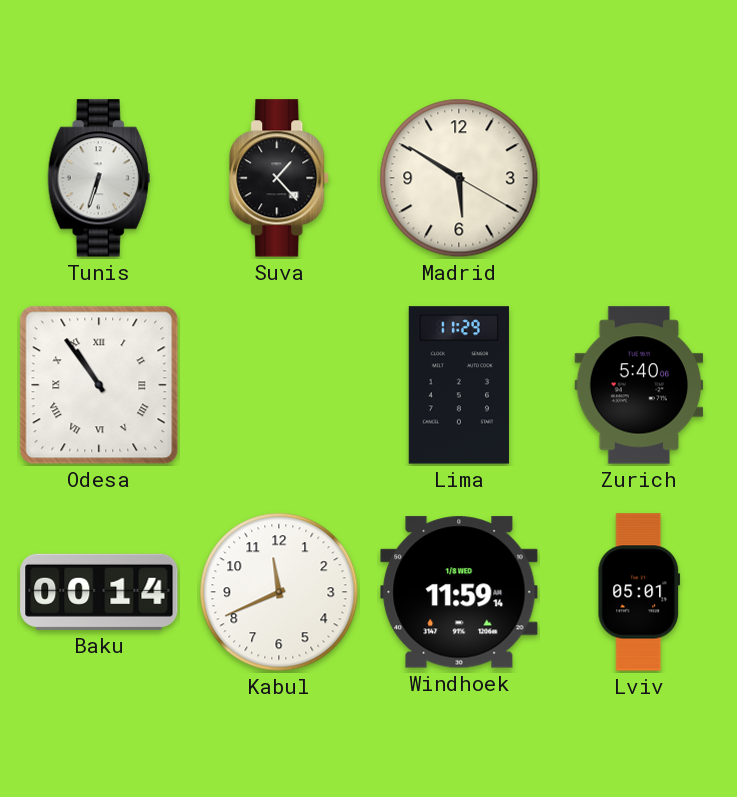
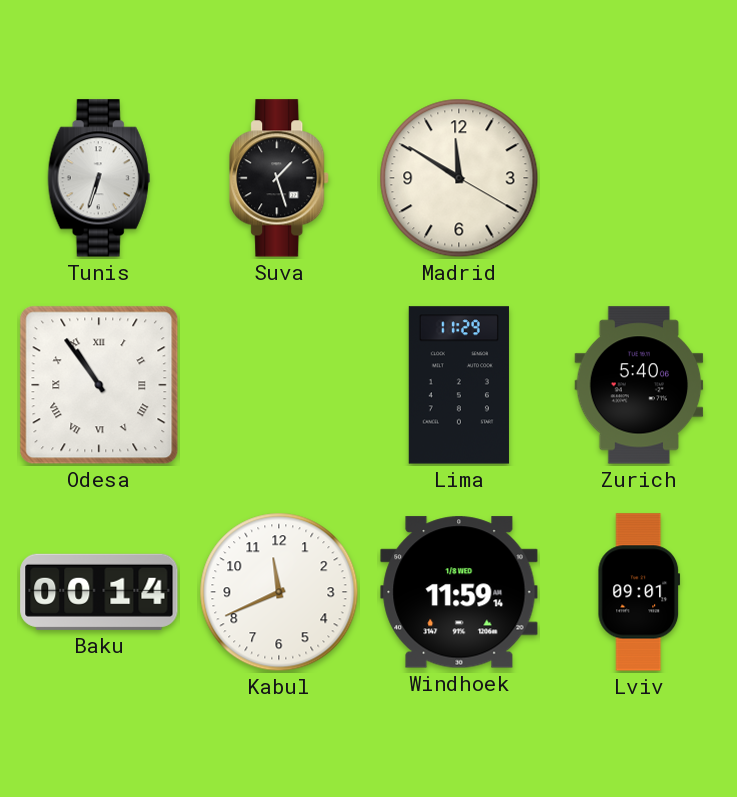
Suva: 1:23 -> 1:27 (280, 178)
Madrid: 5:50 -> 11:50 (459, 178)
Lviv: 05:01 -> 09:01 (639, 592)
